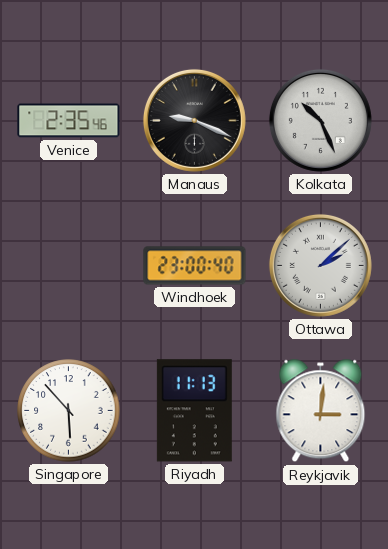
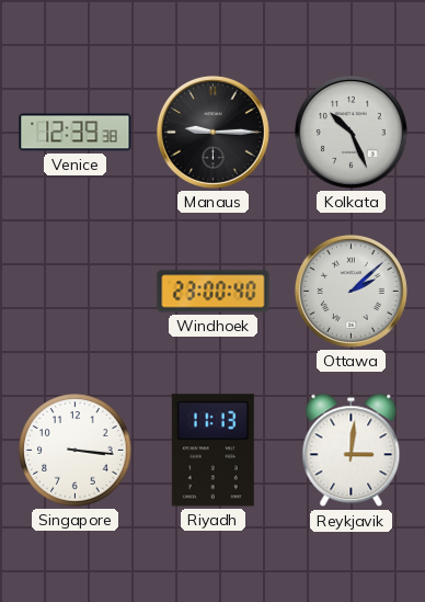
Venice: 2:35 -> 12:39 (76, 133)
Manaus: 9:19 -> 9:15 (213, 132)
Singapore: 5:53 -> 3:16 (76, 451)
